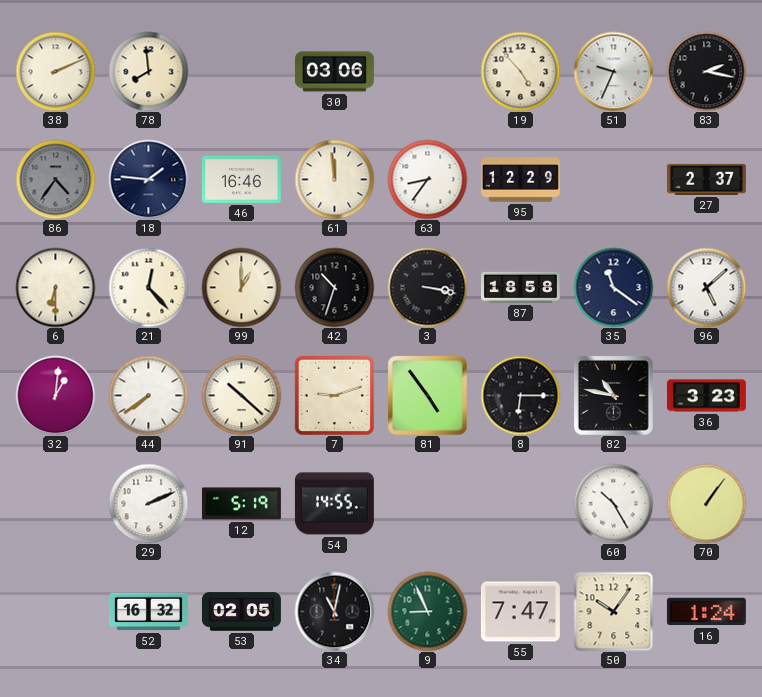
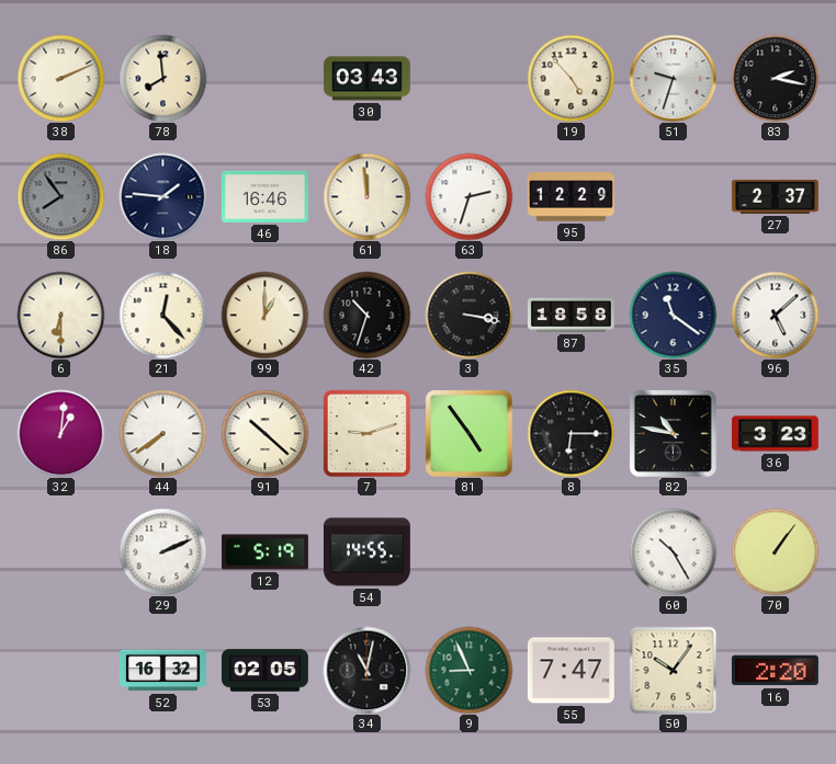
30: 03:06 -> 03:43 (366, 79)
51: 9:34 -> 9:33 (673, 78)
86: 4:36 -> 7:54 (60, 196)
63: 8:36 -> 2:33 (468, 196)
16: 1:24 -> 2:20 (775, 671)
